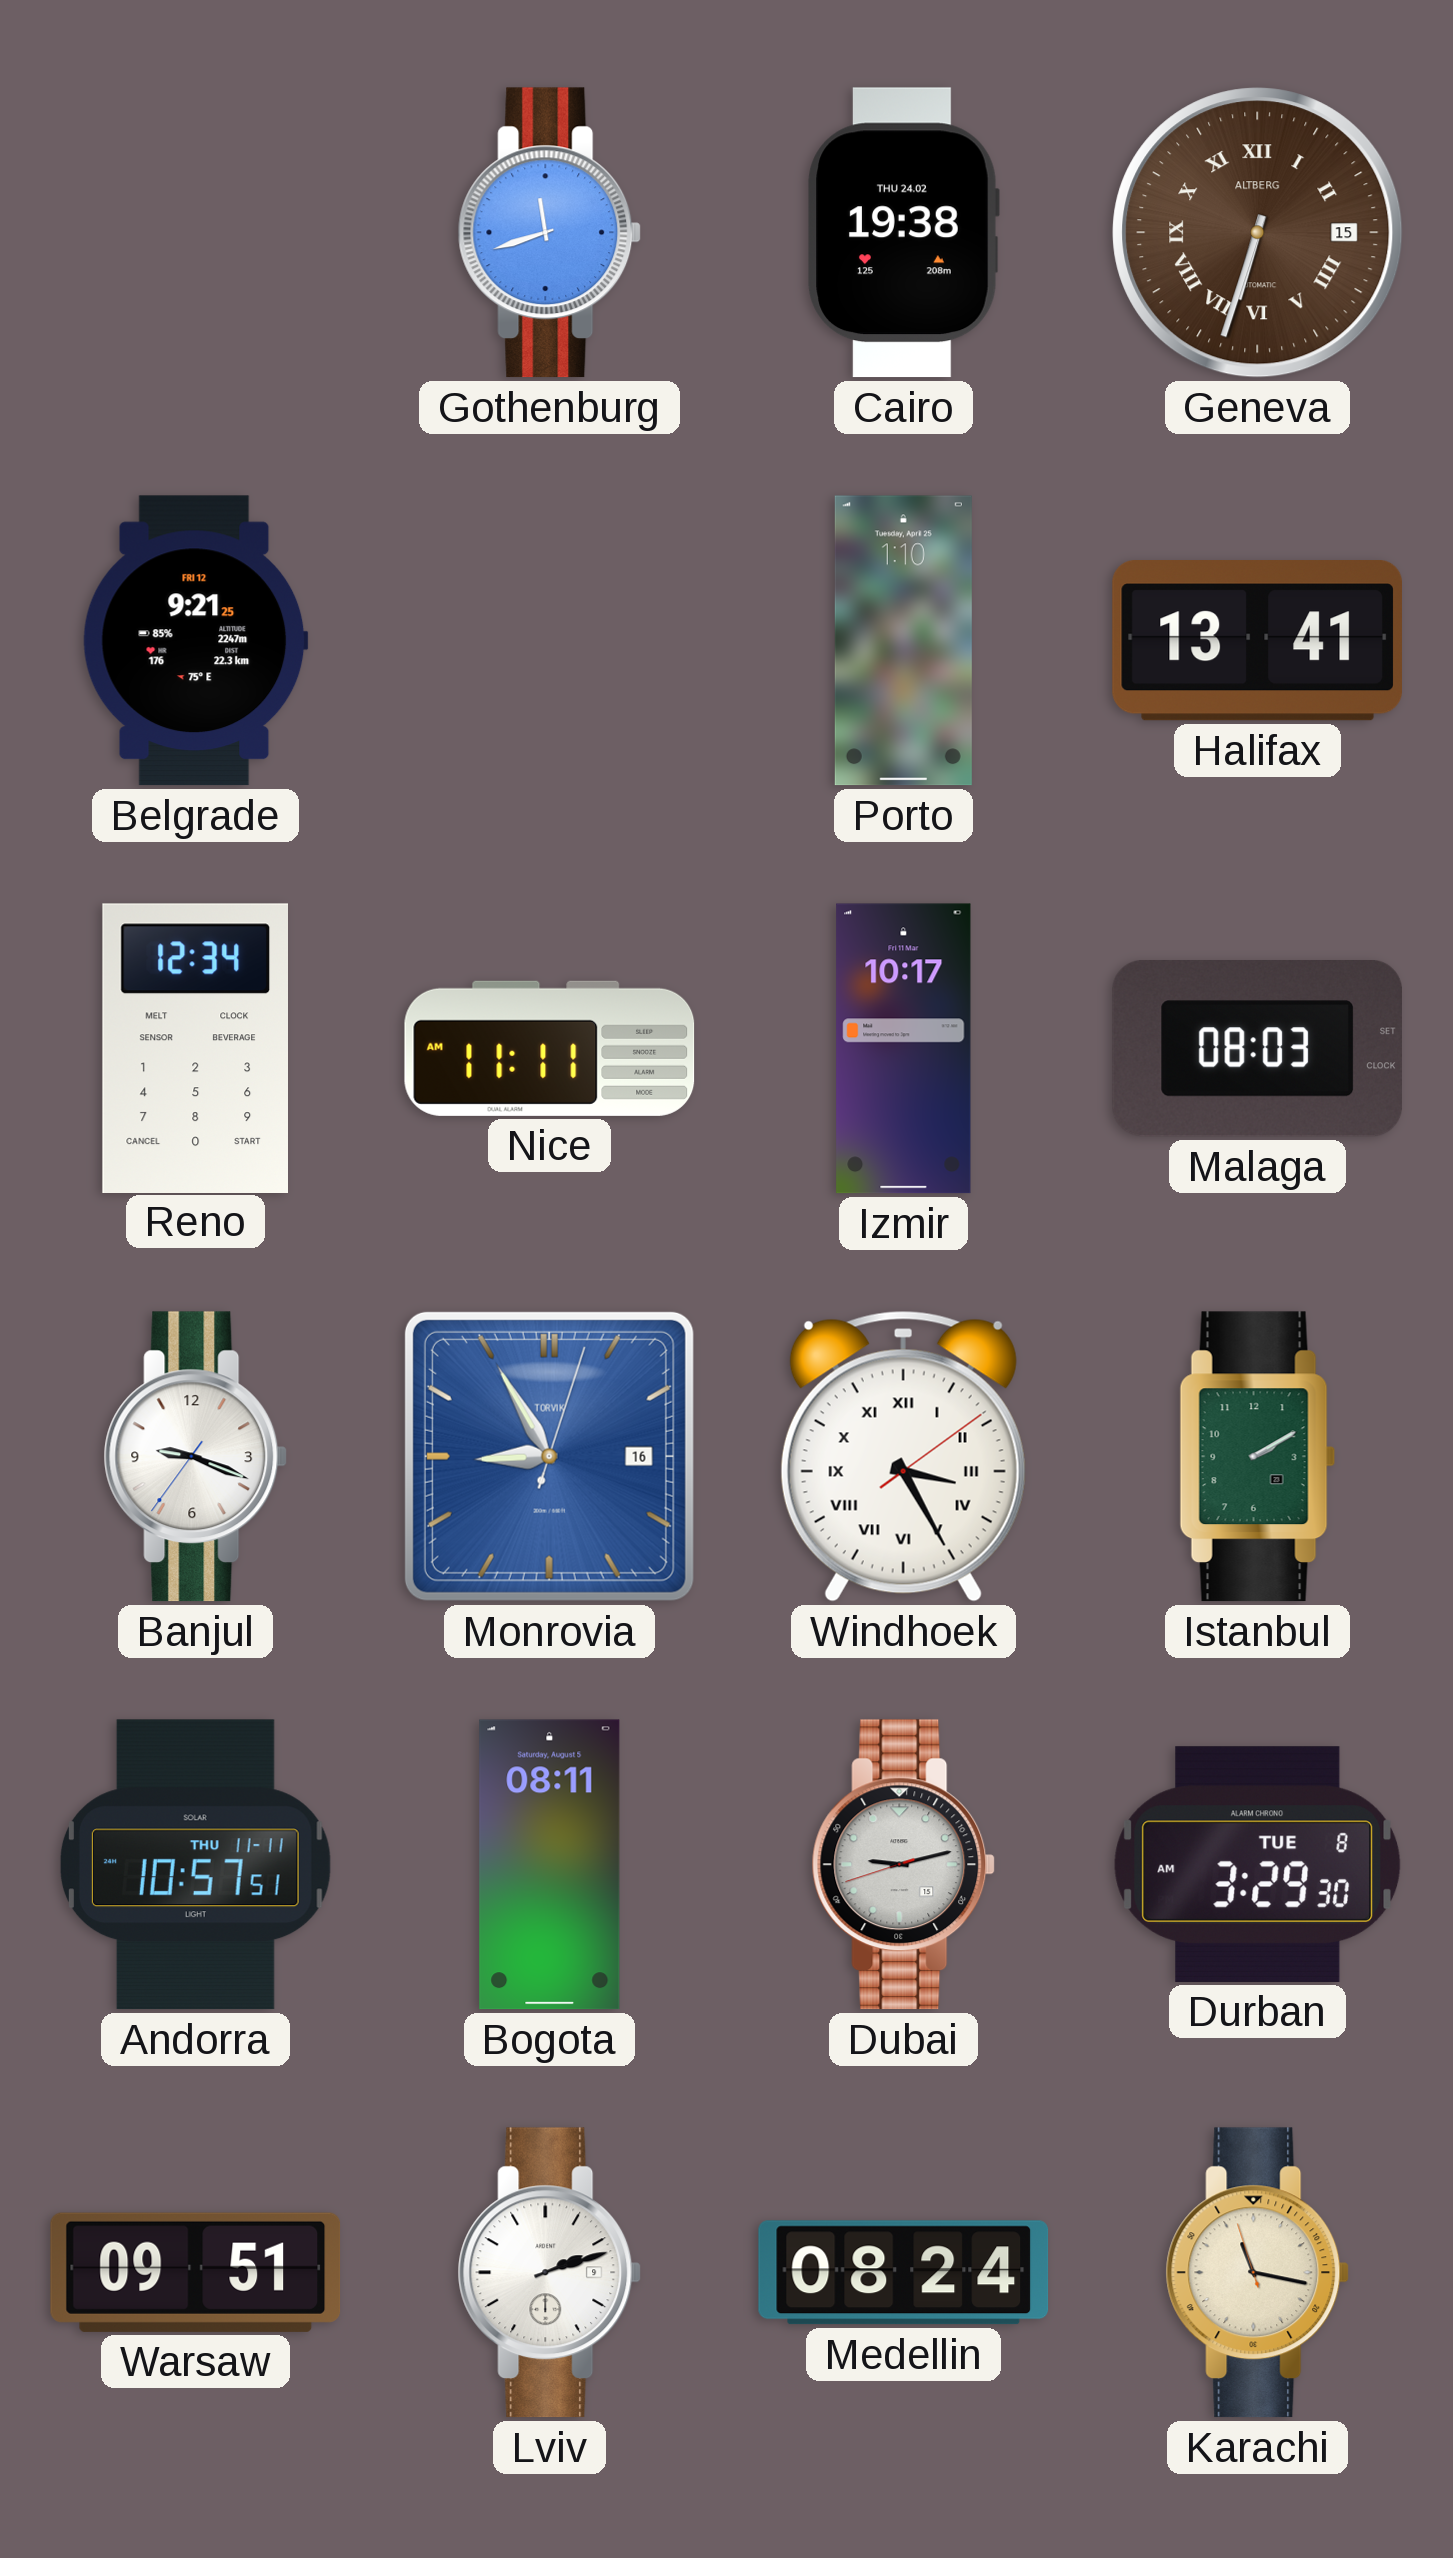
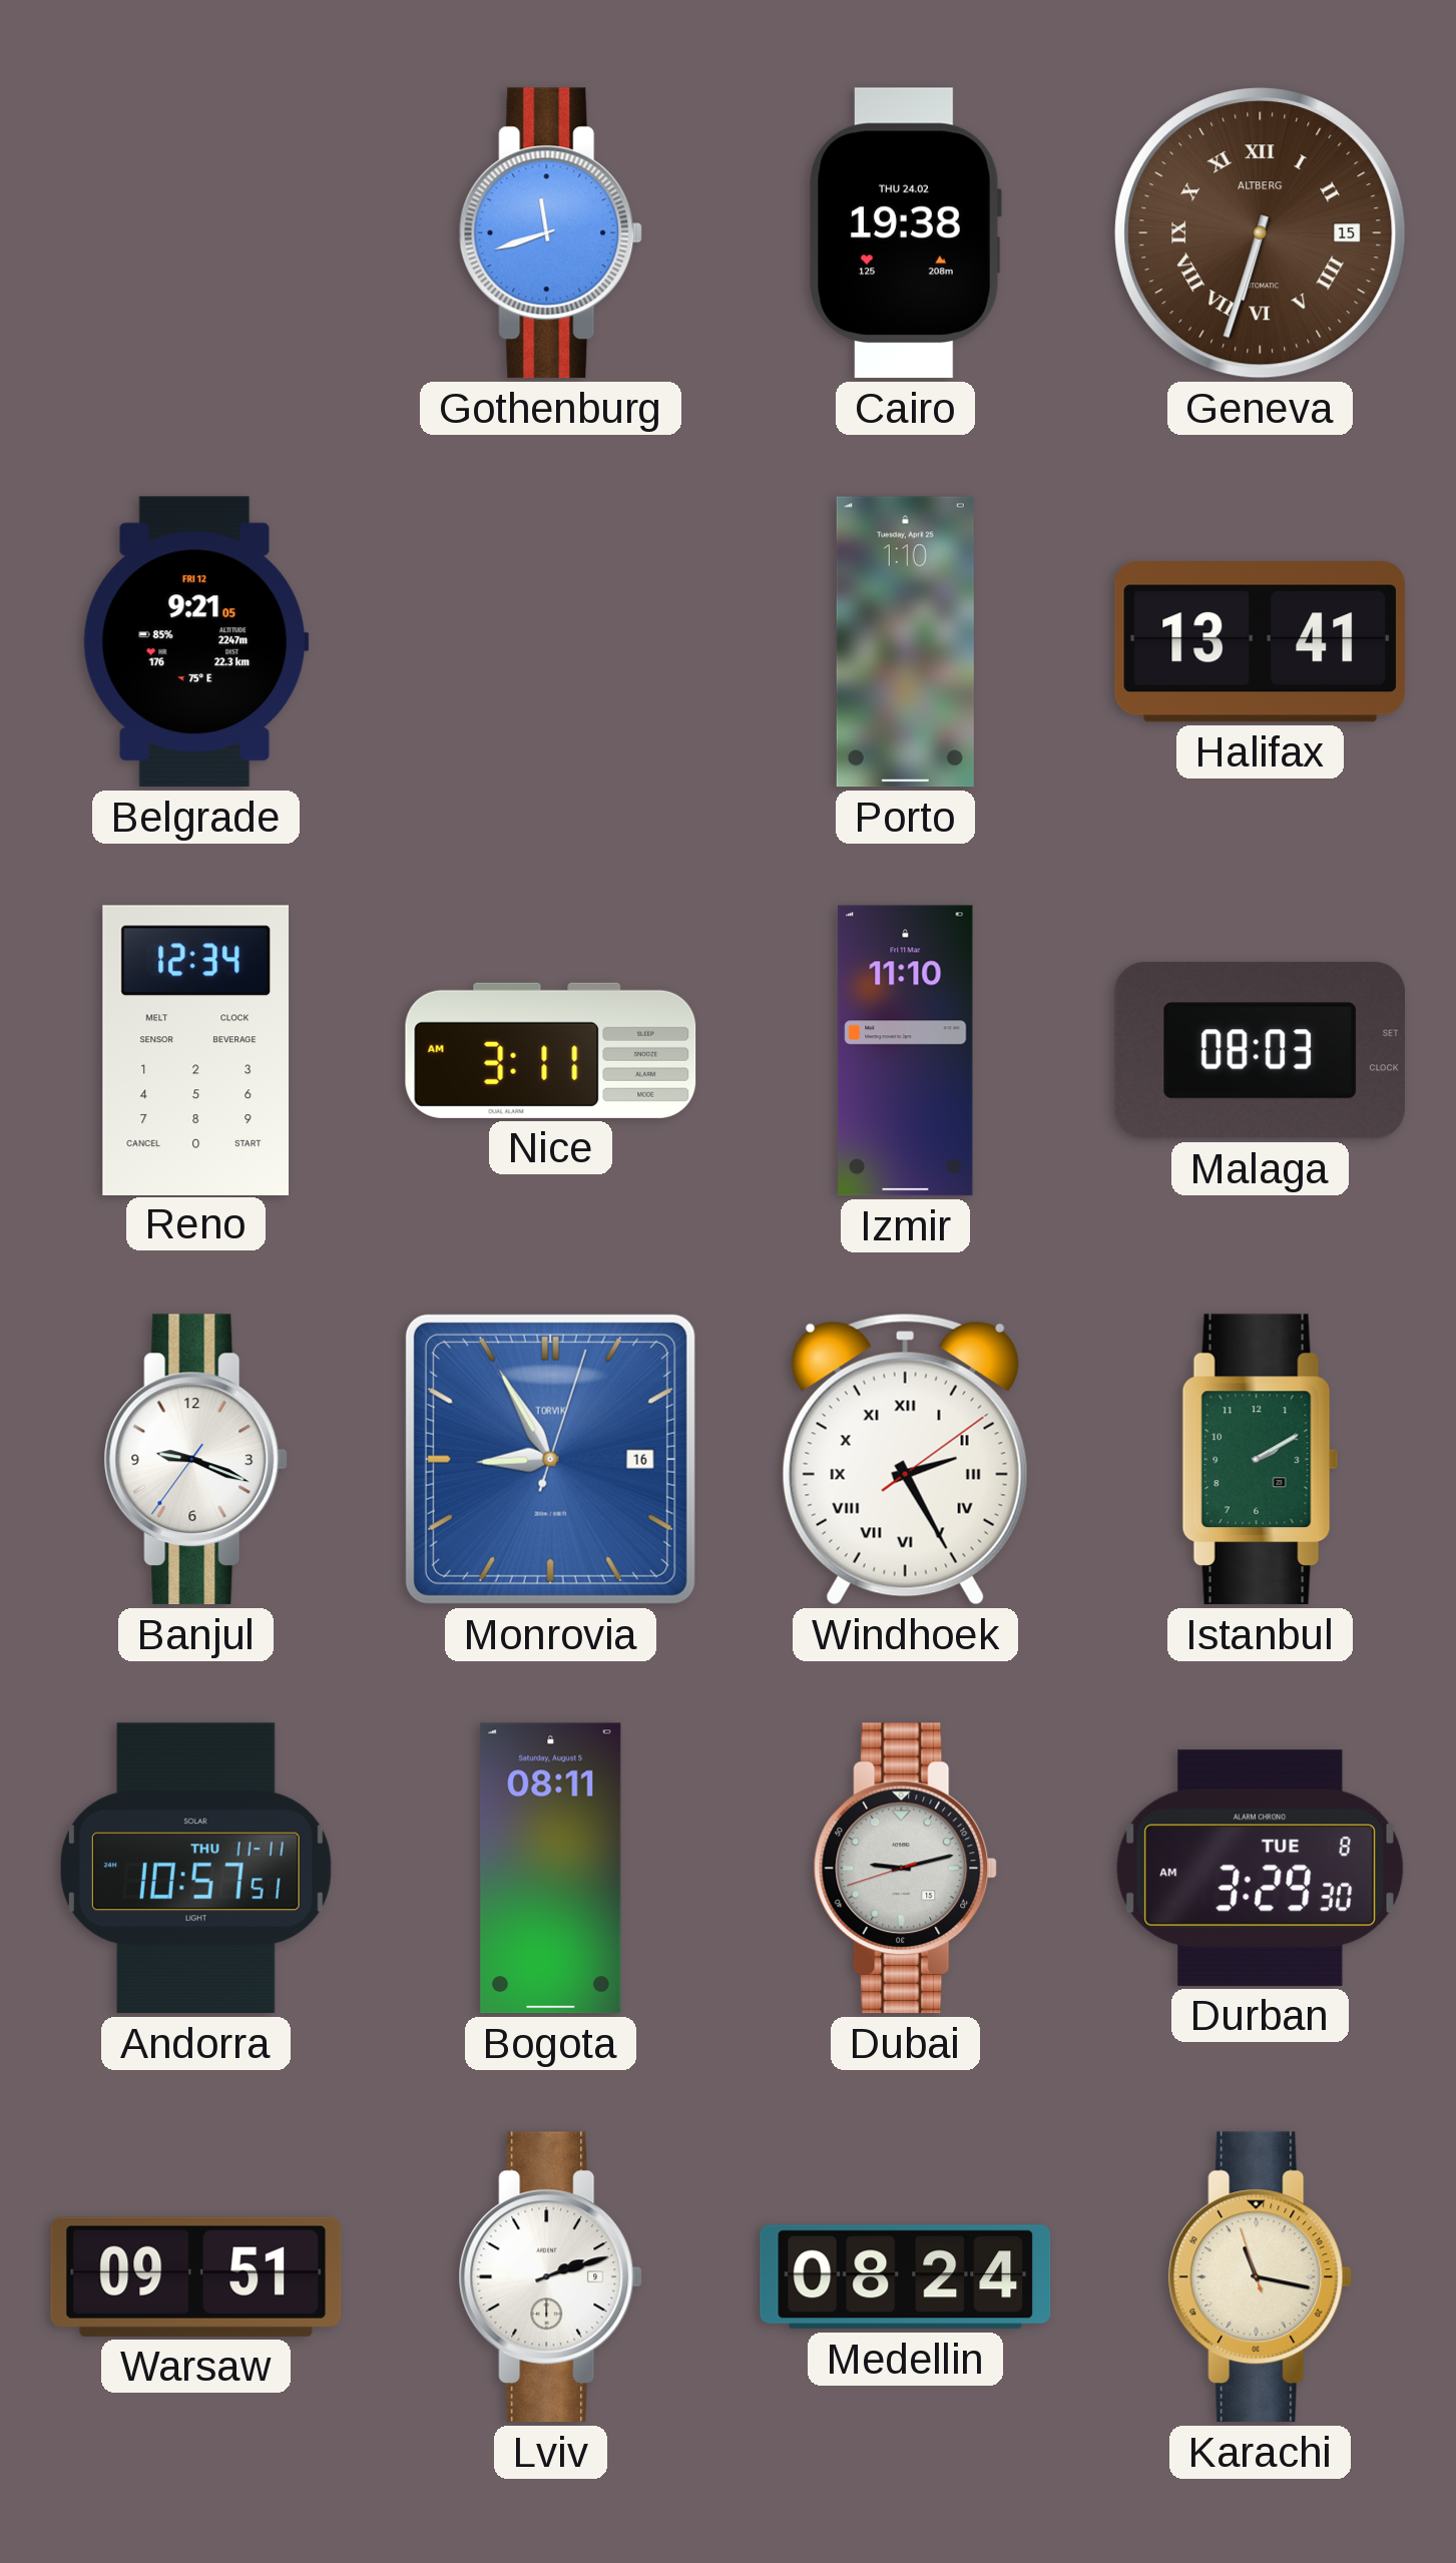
Belgrade: 9:21:25 -> 9:21:05 (195, 642)
Nice: 11:11 -> 3:11 (551, 1050)
Izmir: 10:17 -> 11:10 (906, 1051)
Windhoek: 3:25 -> 2:25 (905, 1459)
